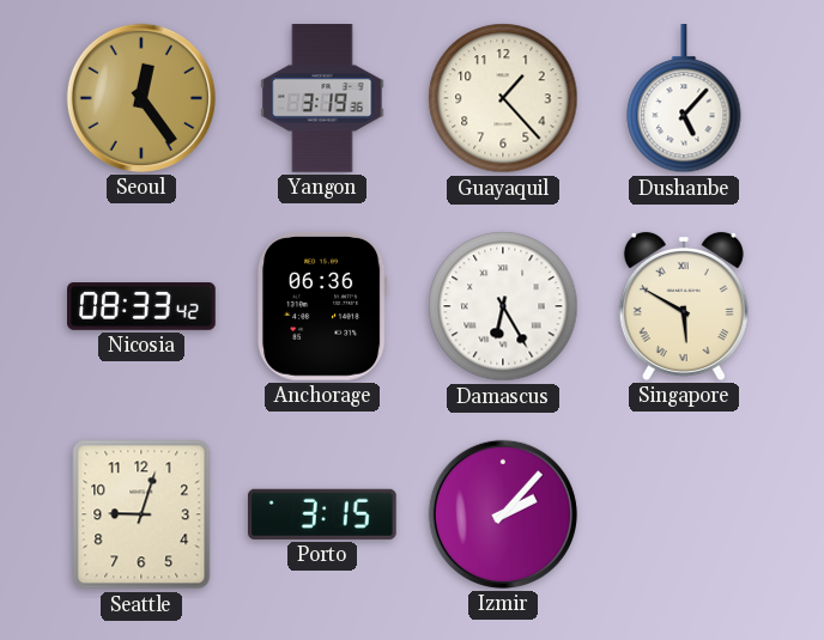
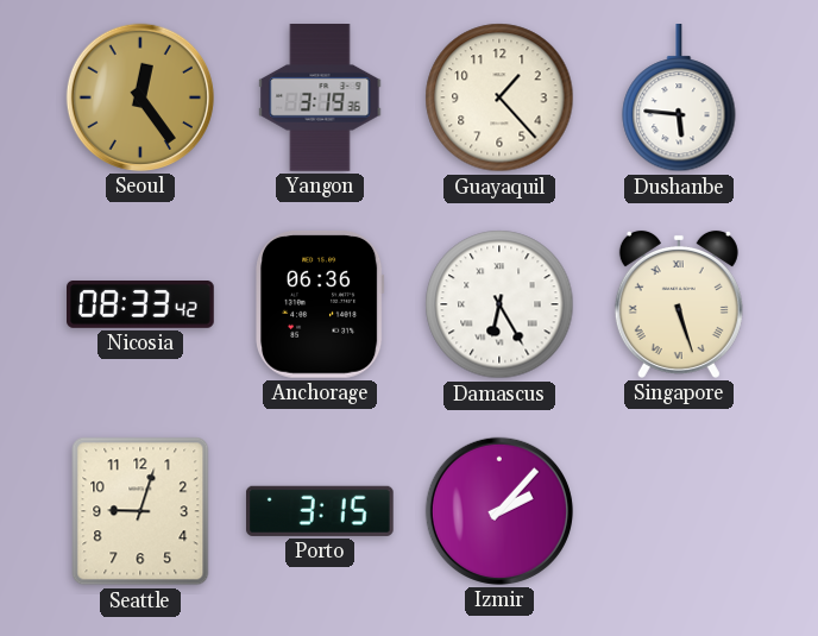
Dushanbe: 5:07 -> 5:46 (679, 99)
Singapore: 5:50 -> 5:27 (679, 304)
